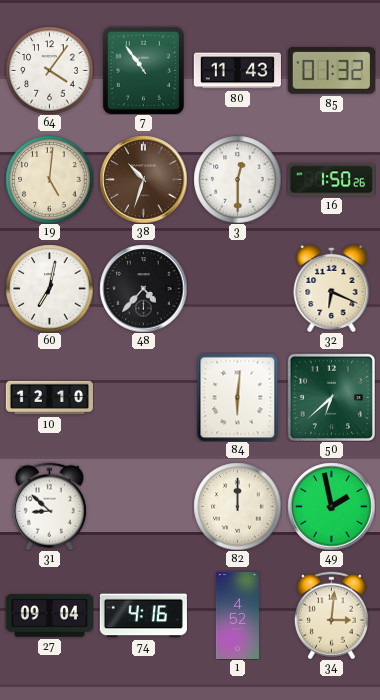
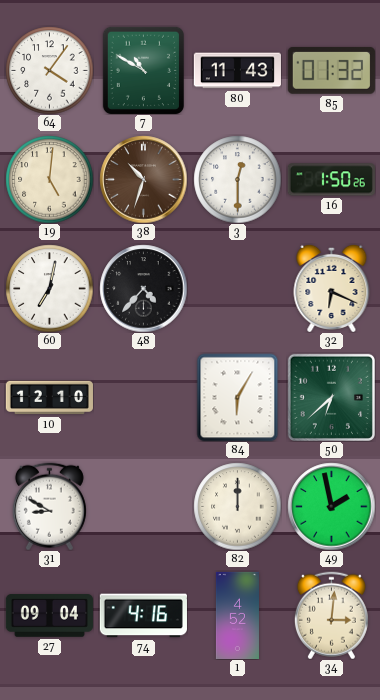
7: 10:54 -> 10:50 (143, 70)
84: 6:01 -> 6:05 (238, 397)
31: 8:52 -> 8:50 (49, 506)
